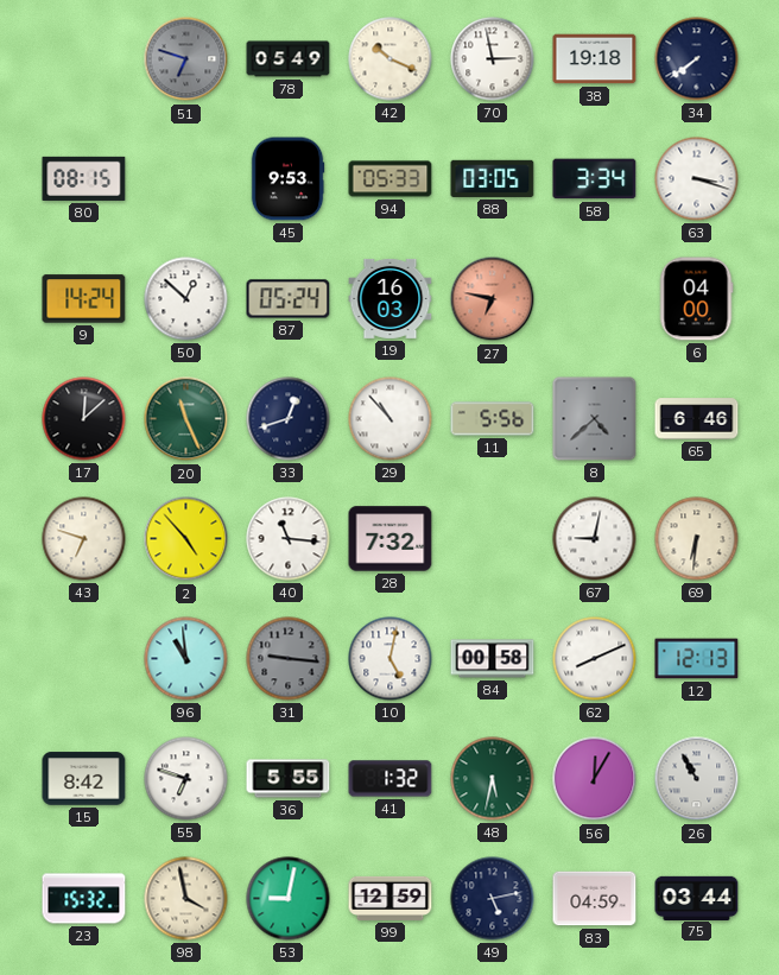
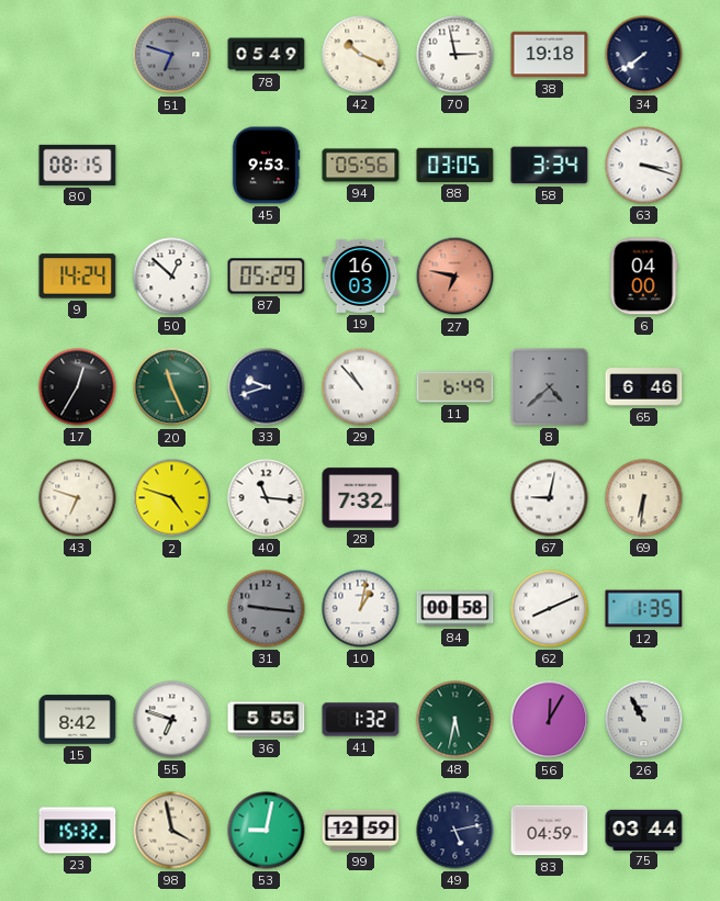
94: 05:33 -> 05:56 (361, 166)
87: 05:24 -> 05:29 (267, 277)
17: 12:08 -> 12:35 (78, 387)
33: 12:42 -> 9:42 (267, 387)
11: 5:56 -> 6:49 (455, 387)
2: 4:53 -> 4:48 (172, 498)
96: 10:59 -> none (186, 659)
10: 5:02 -> 1:02 (361, 609)
12: 12:13 -> 1:35 (644, 609)
